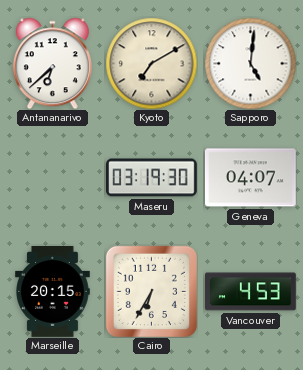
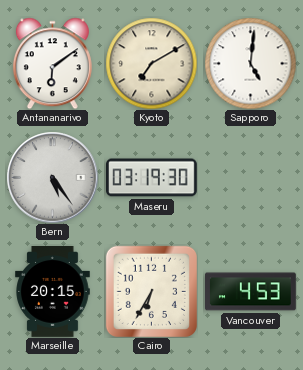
Antananarivo: 6:38 -> 6:09 (52, 63)
Bern: none -> 5:24 (52, 177)
Geneva: 04:07 -> none (250, 178)
